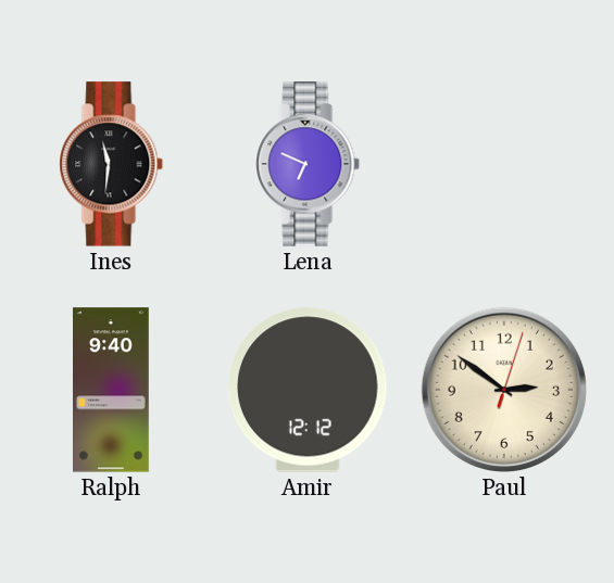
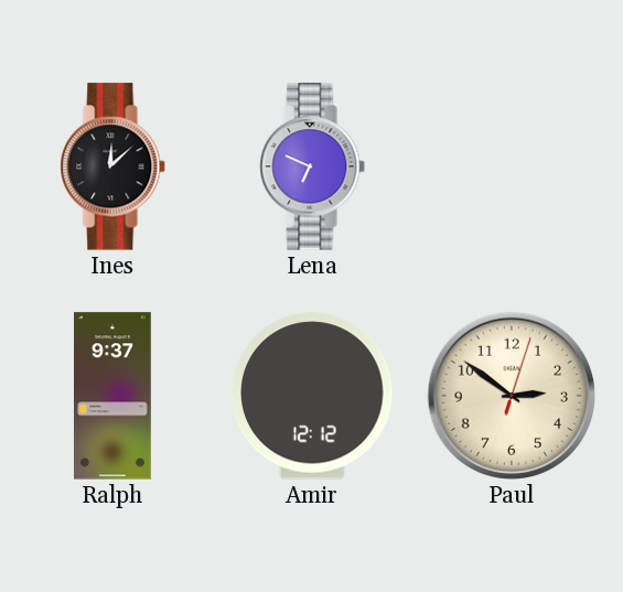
Ines: 11:31 -> 12:08 (114, 166)
Ralph: 9:40 -> 9:37 (114, 396)
